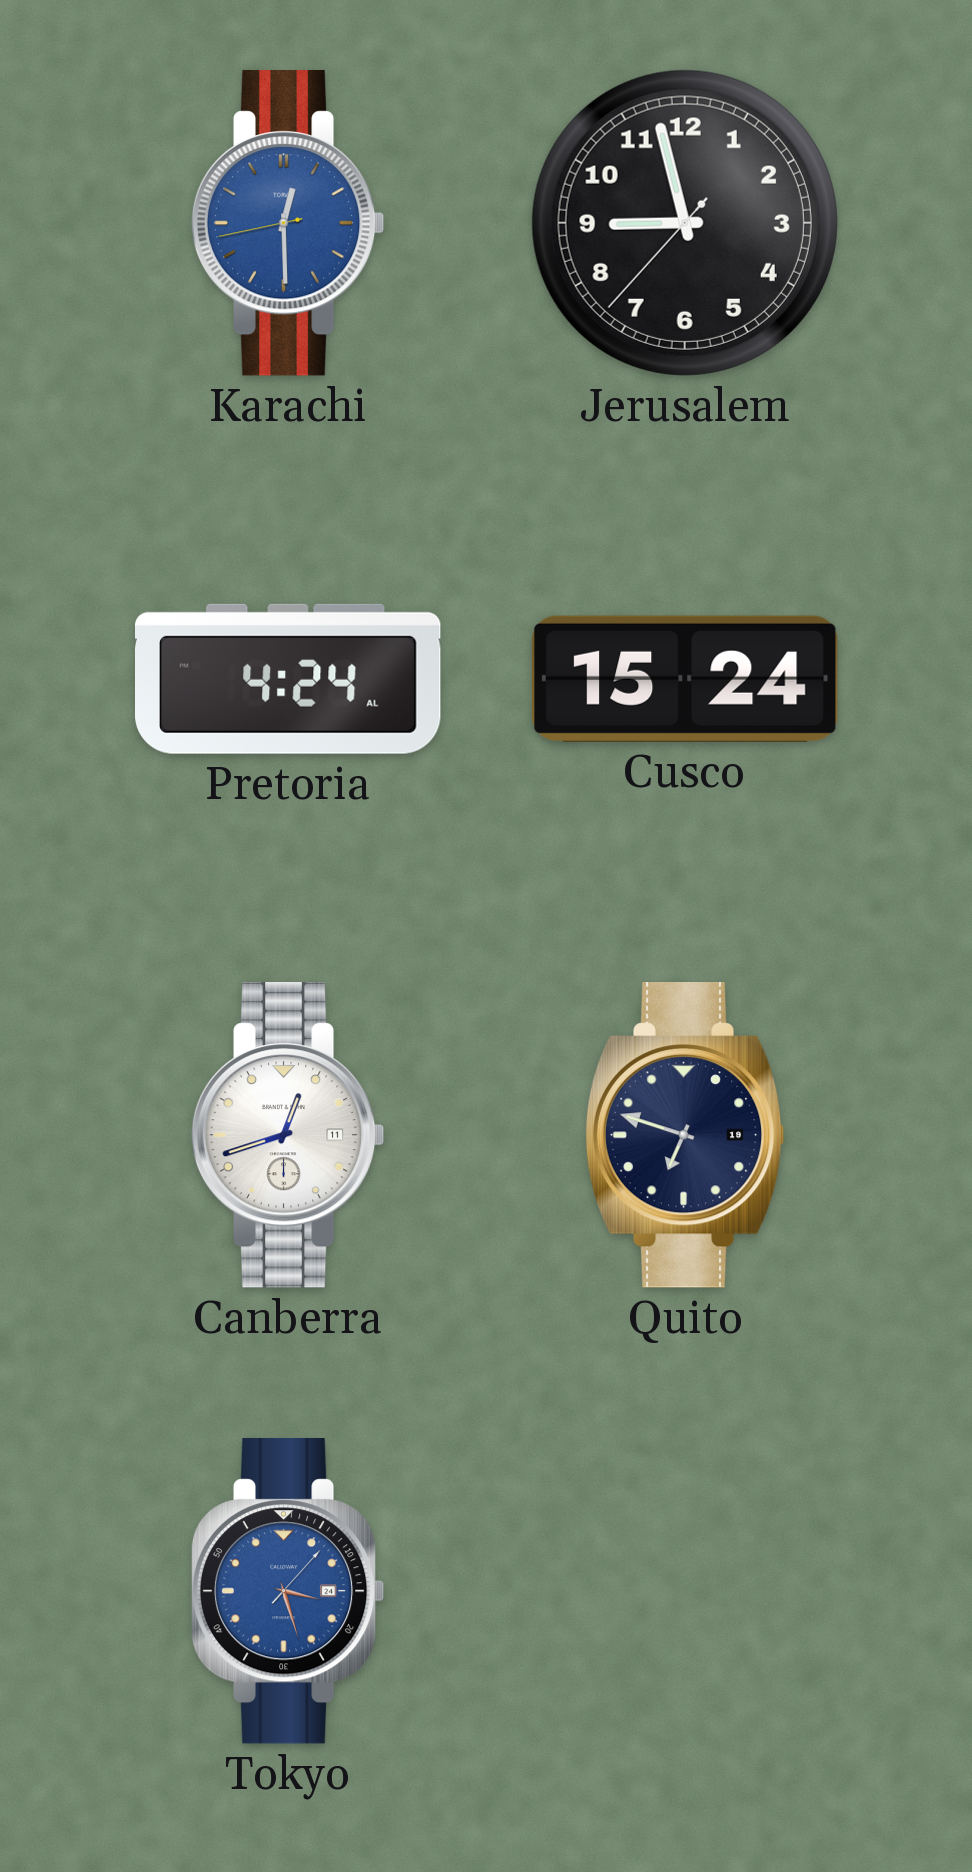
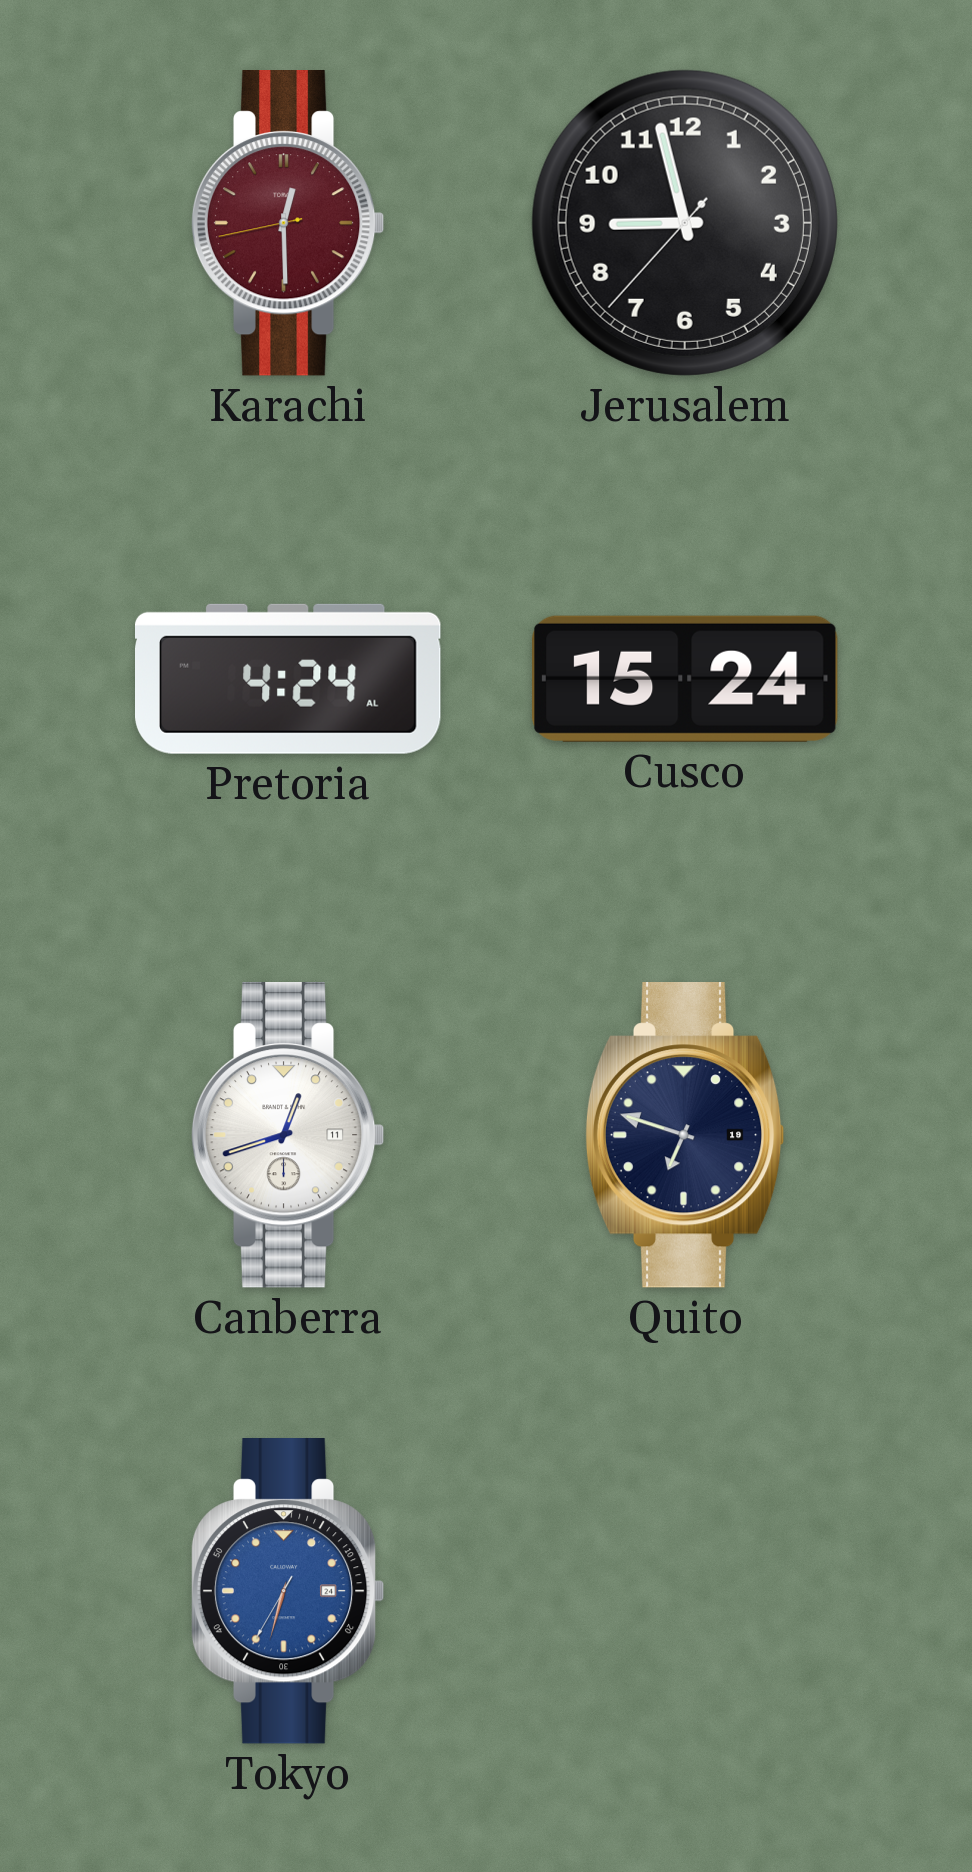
Karachi dial: blue -> burgundy (288, 224)
Tokyo: 3:27 -> 6:32 (288, 1592)
